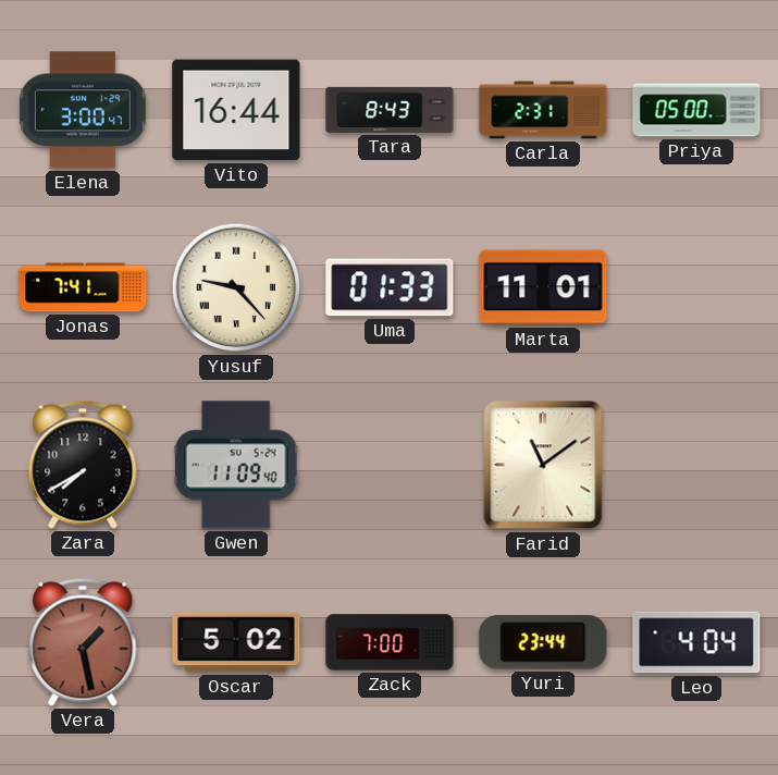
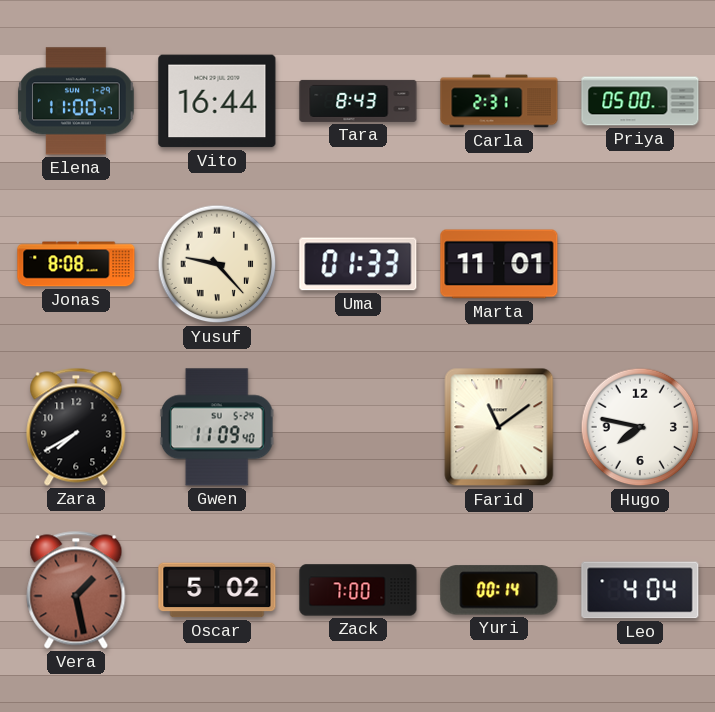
Elena: 3:00 -> 11:00 (76, 101)
Jonas: 7:41 -> 8:08 (76, 264)
Hugo: none -> 7:47 (640, 427)
Yuri: 23:44 -> 00:14 (499, 590)
